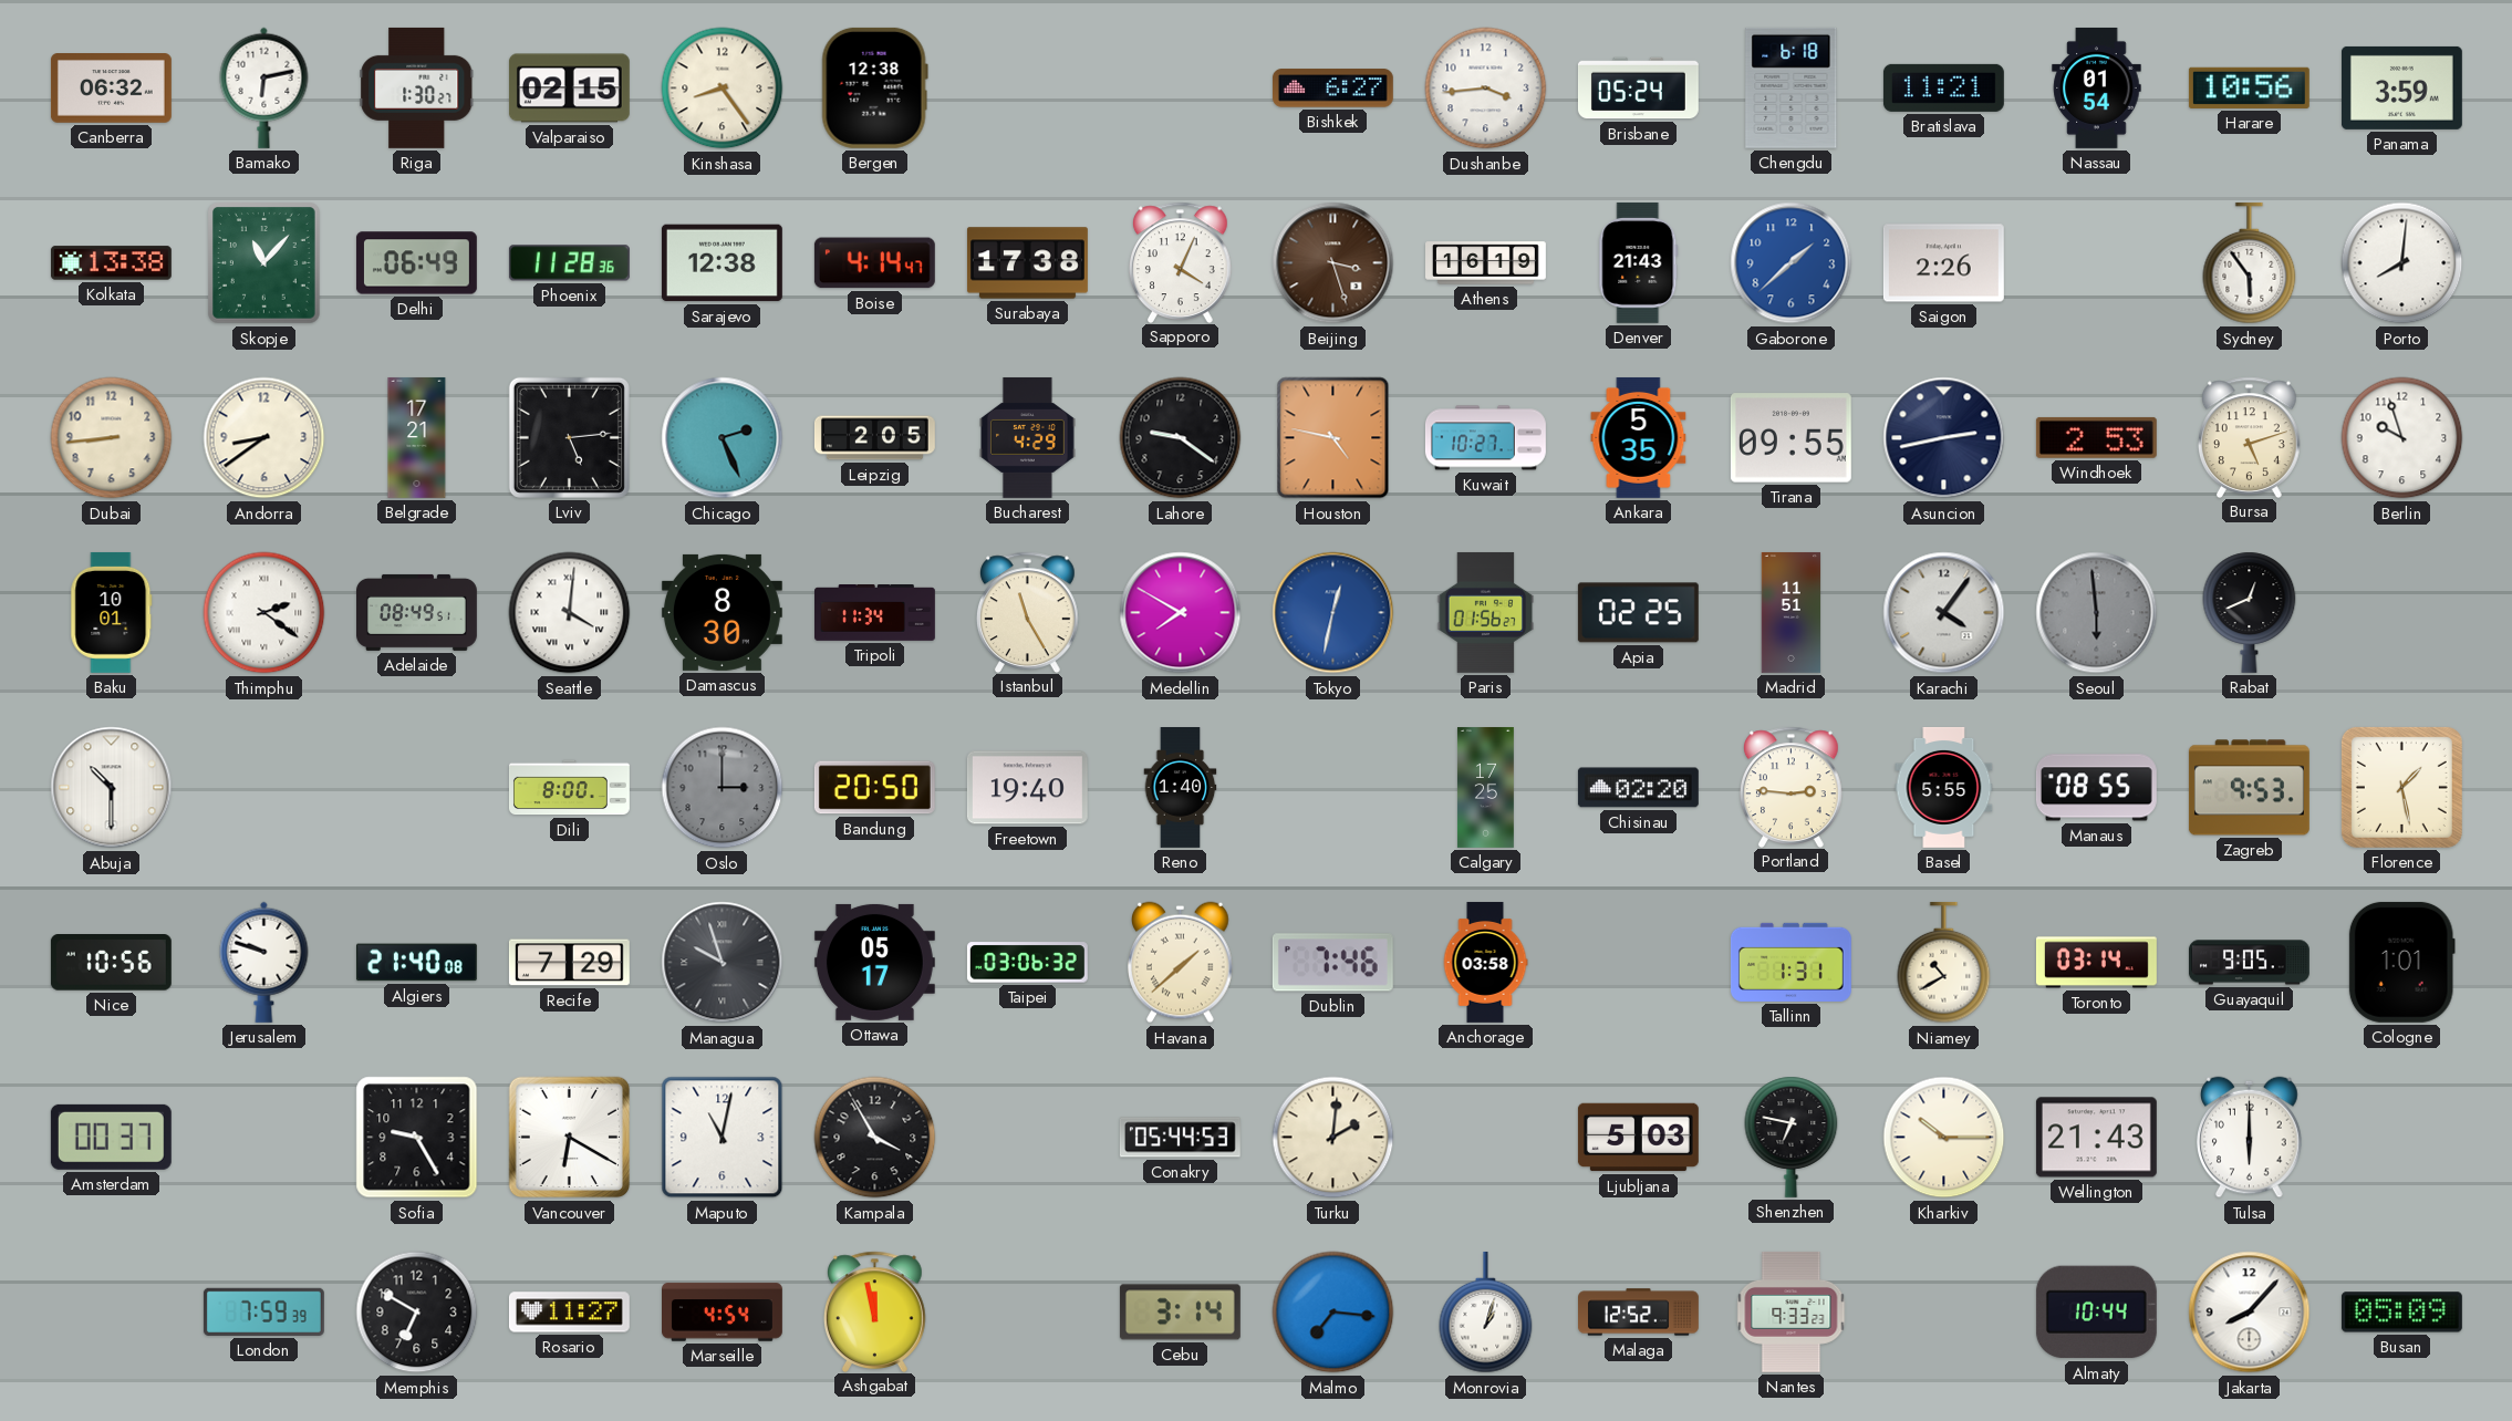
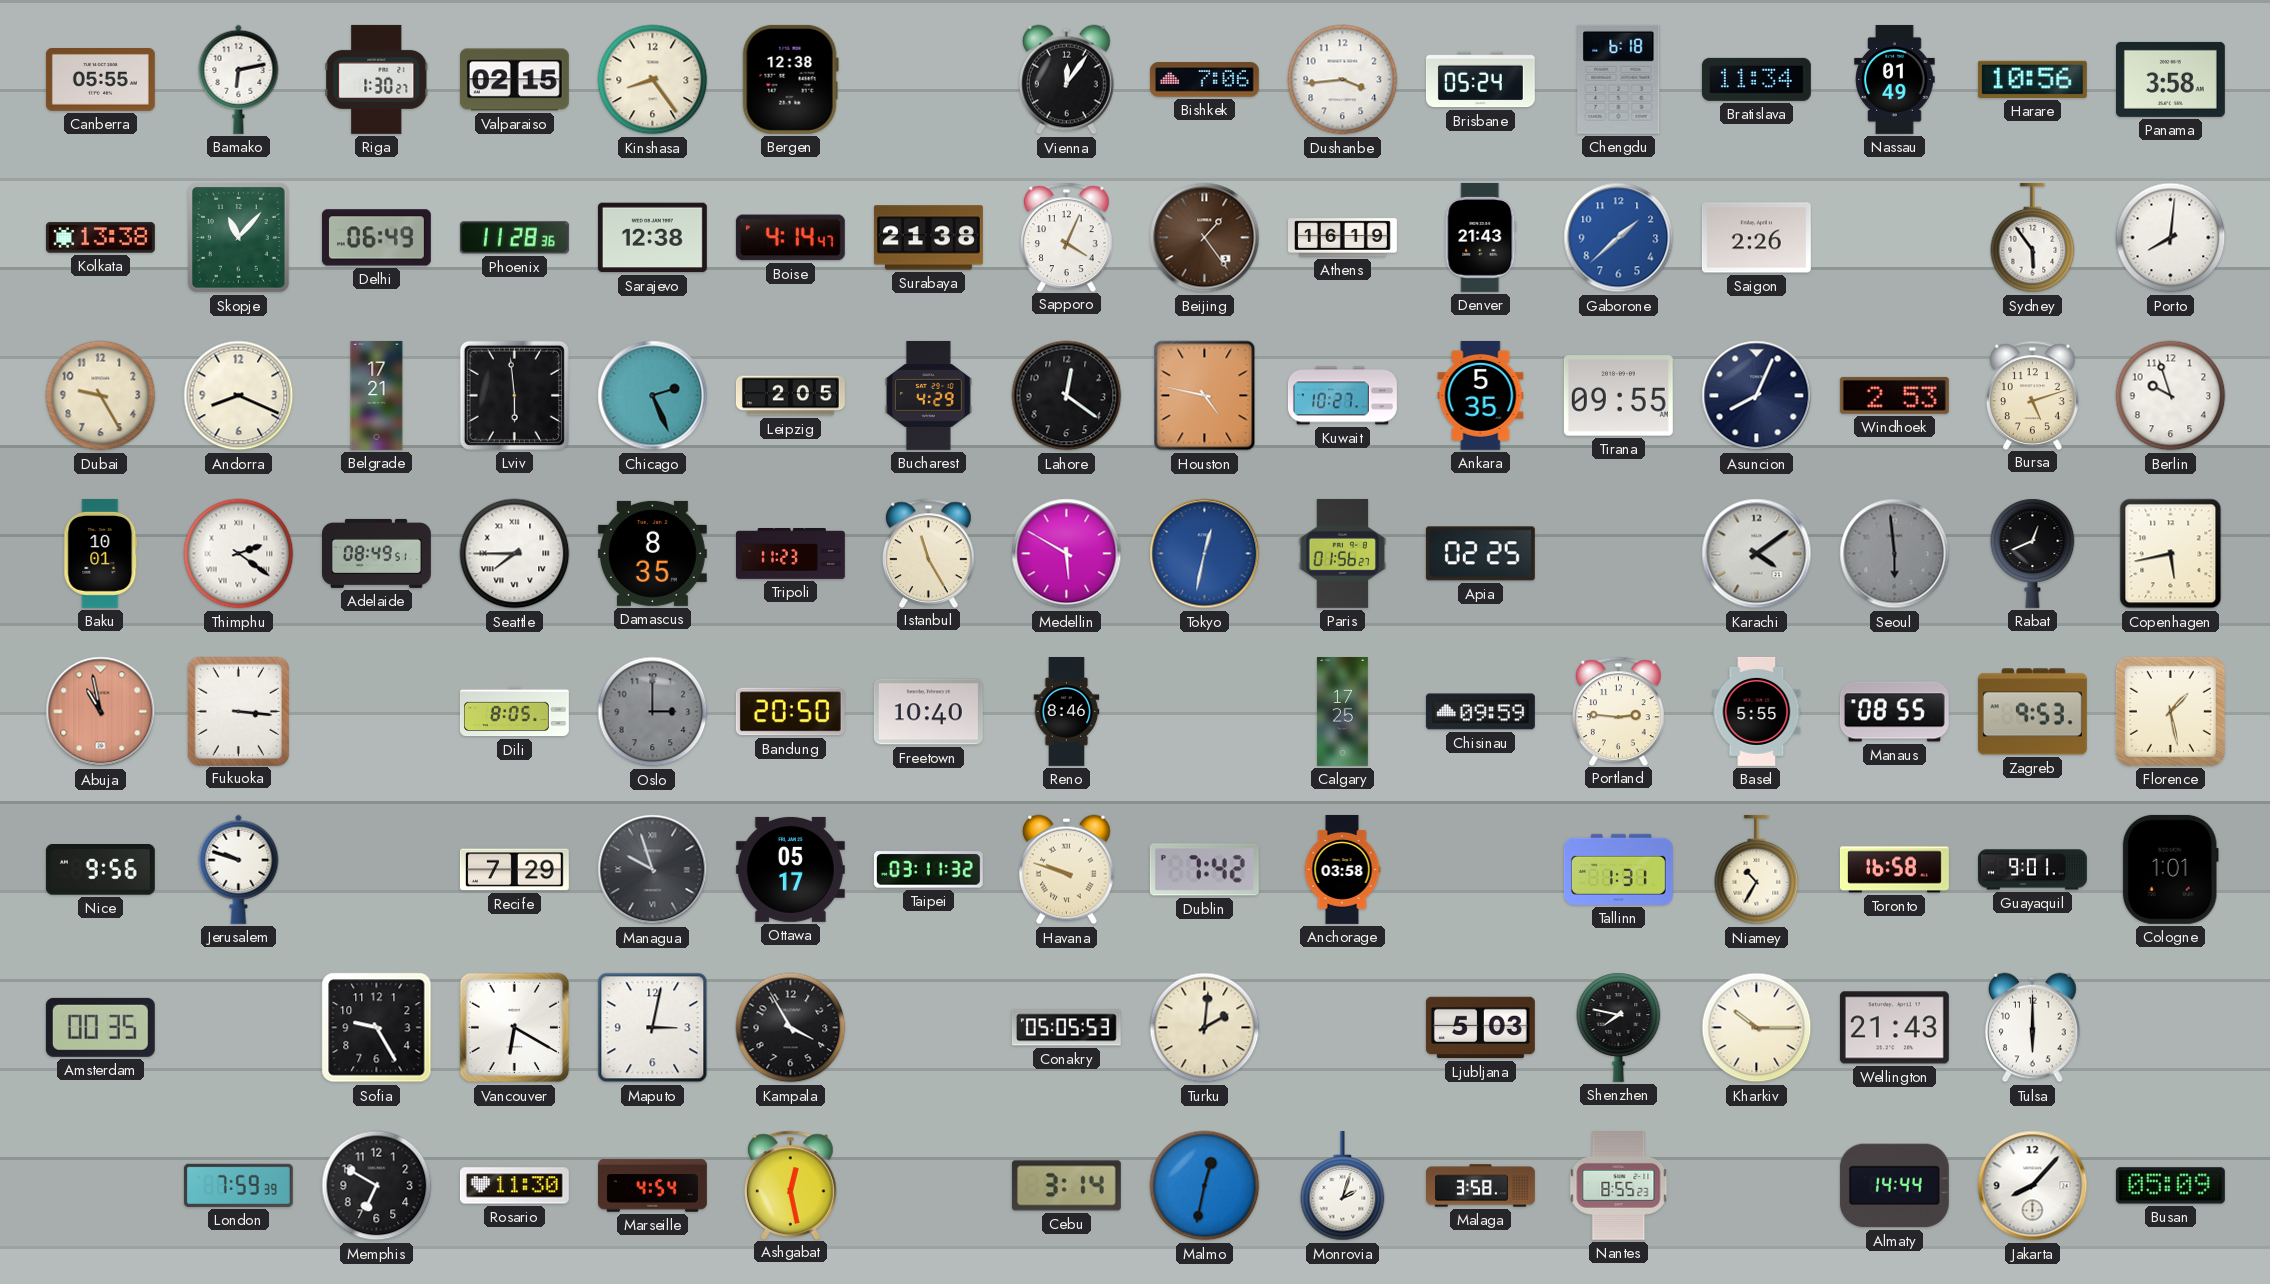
Canberra: 06:32 -> 05:55 (100, 80)
Vienna: none -> 12:06 (1067, 80)
Bishkek: 6:27 -> 7:06 (1204, 80)
Bratislava: 11:21 -> 11:34 (1756, 79)
Nassau: 01:54 -> 01:49 (1895, 79)
Panama: 3:59 -> 3:58 (2170, 79)
Surabaya: 17:38 -> 21:38 (928, 238)
Beijing: 3:27 -> 1:24 (1205, 238)
Dubai: 8:44 -> 9:25 (101, 396)
Andorra: 8:39 -> 8:19 (239, 396)
Lviv: 5:14 -> 5:59 (514, 395)
Lahore: 9:21 -> 12:21 (1067, 396)
Asuncion: 2:43 -> 8:04 (1757, 396)
Seattle: 4:01 -> 7:45 (515, 554)
Damascus: 8:30 -> 8:35 (652, 553)
Tripoli: 11:34 -> 11:23 (791, 554)
Medellin: 7:50 -> 5:50 (1067, 554)
Madrid: 11:51 -> none (1792, 612)
Karachi: 4:06 -> 4:09 (1757, 554)
Copenhagen: none -> 5:43 (2171, 554)
Abuja: 10:30 -> 10:58 (101, 712)
Abuja dial: white -> salmon (101, 712)
Fukuoka: none -> 3:16 (238, 711)
Dili: 8:00 -> 8:05 (514, 712)
Freetown: 19:40 -> 10:40 (928, 712)
Reno: 1:40 -> 8:46 (1067, 712)
Chisinau: 02:20 -> 09:59 (1480, 712)
Nice: 10:56 -> 9:56 (100, 870)
Algiers: 21:40 -> none (416, 963)
Taipei: 03:06 -> 03:11 (928, 870)
Havana: 1:38 -> 9:48 (1067, 870)
Dublin: 7:46 -> 7:42 (1204, 870)
Niamey: 10:40 -> 10:35 (1757, 870)
Toronto: 03:14 -> 16:58 (1894, 870)
Guayaquil: 9:05 -> 9:01 (2032, 870)
Amsterdam: 00:37 -> 00:35 (100, 1027)
Maputo: 11:02 -> 3:02 (653, 1028)
Conakry: 05:44 -> 05:05 (1066, 1028)
Shenzhen: 6:47 -> 7:47 (1619, 1027)
Rosario: 11:27 -> 11:30 (514, 1186)
Ashgabat: 11:58 -> 12:28 (791, 1185)
Malmo: 7:16 -> 12:32 (1205, 1186)
Monrovia: 1:03 -> 2:03 (1343, 1186)
Malaga: 12:52 -> 3:58 (1481, 1186)
Nantes: 9:33 -> 8:55 (1619, 1185)
Almaty: 10:44 -> 14:44 (1894, 1186)
